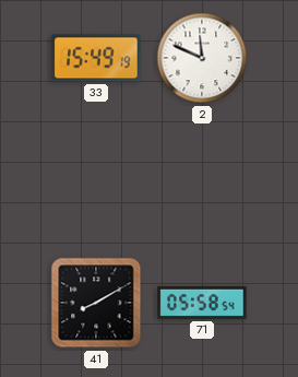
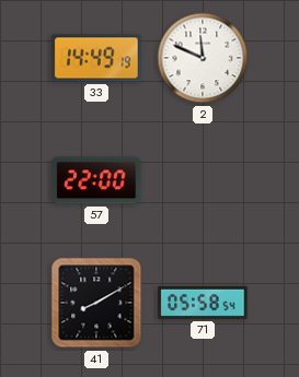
33: 15:49 -> 14:49 (96, 58)
57: none -> 22:00 (96, 180)
